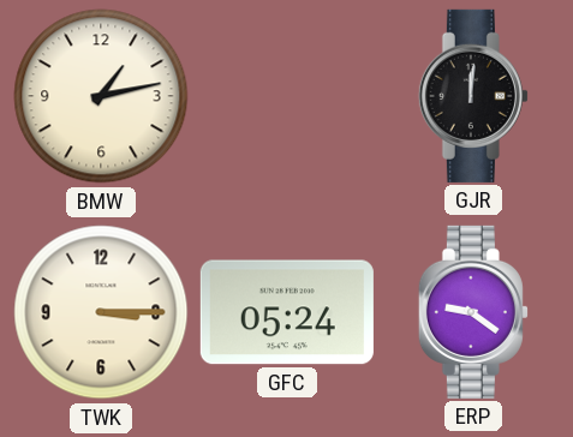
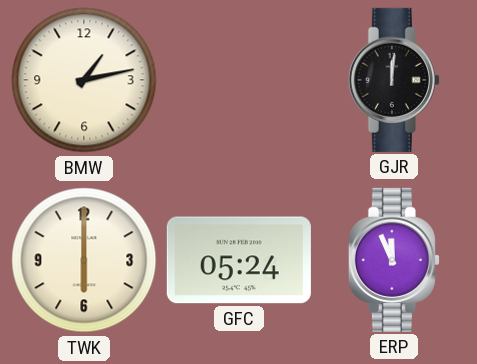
TWK: 3:15 -> 6:00 (84, 260)
ERP: 9:21 -> 11:56 (394, 260)
